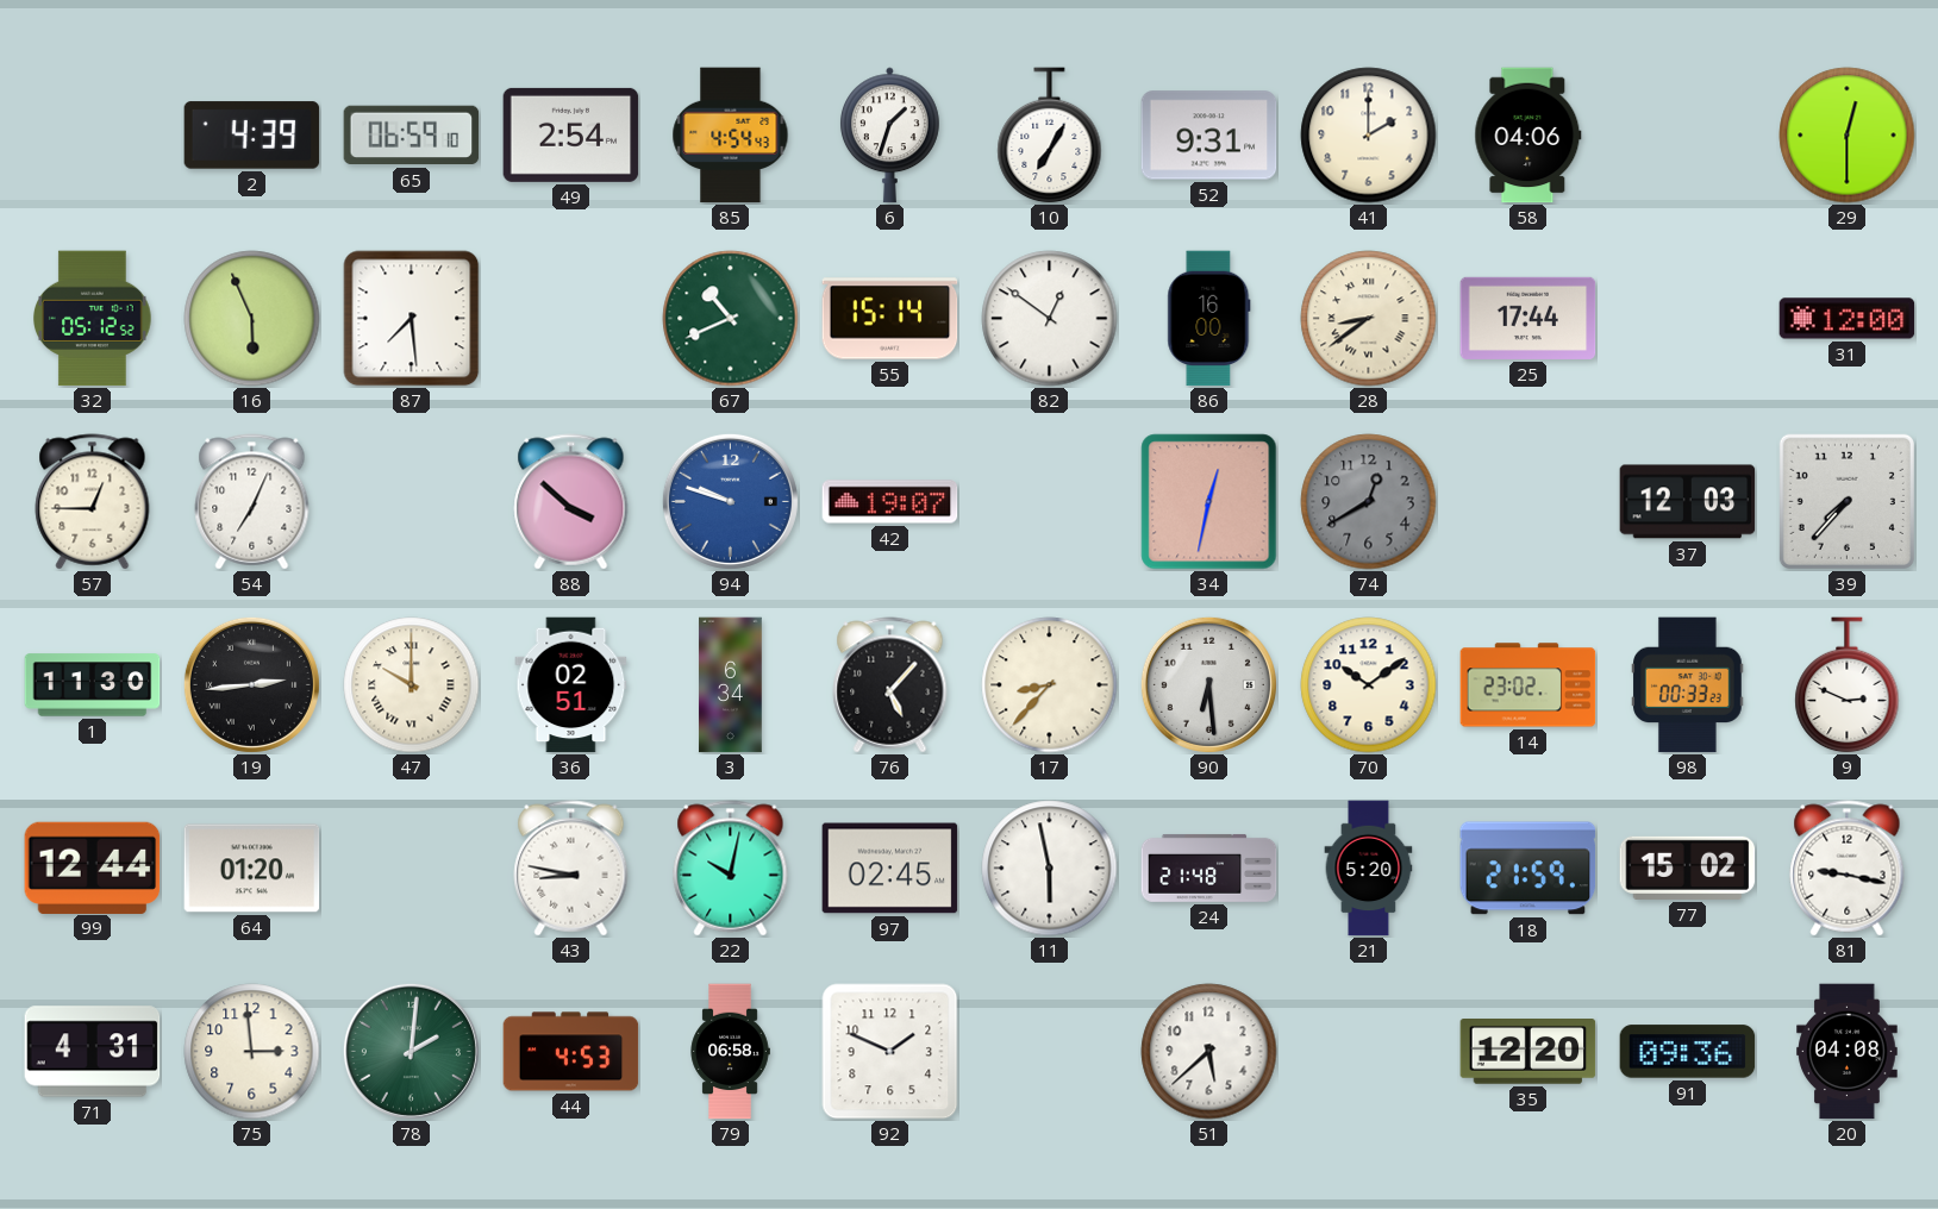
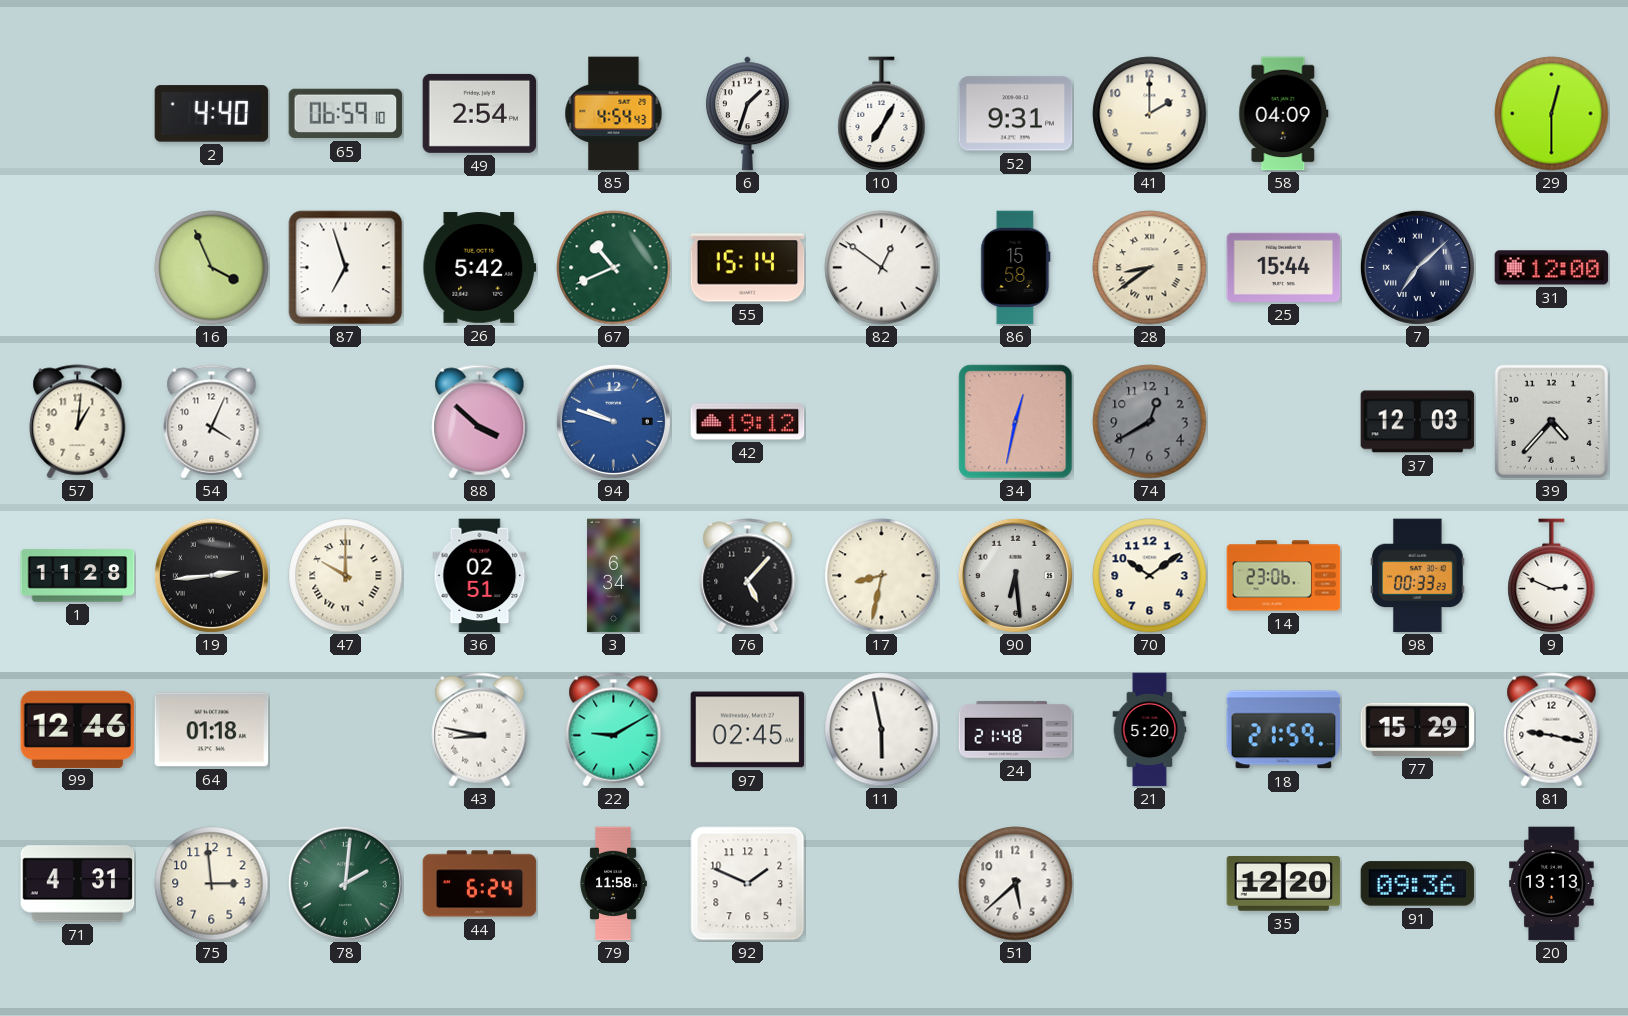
2: 4:39 -> 4:40 (212, 114)
58: 04:06 -> 04:09 (1284, 114)
32: 05:12 -> none (93, 319)
16: 5:56 -> 3:56 (212, 268)
87: 7:29 -> 6:57 (346, 268)
26: none -> 5:42 (480, 268)
86: 16:00 -> 15:58 (1016, 268)
25: 17:44 -> 15:44 (1284, 267)
7: none -> 7:08 (1417, 267)
57: 12:45 -> 1:01 (78, 422)
54: 7:04 -> 4:04 (212, 422)
42: 19:07 -> 19:12 (748, 422)
39: 7:37 -> 4:37 (1551, 421)
1: 11:30 -> 11:28 (78, 576)
17: 8:37 -> 8:32 (882, 576)
14: 23:02 -> 23:06 (1284, 576)
99: 12:44 -> 12:46 (78, 729)
64: 01:20 -> 01:18 (212, 730)
22: 10:02 -> 9:10 (614, 730)
77: 15:02 -> 15:29 (1418, 729)
44: 4:53 -> 6:24 (480, 884)
79: 06:58 -> 11:58 (613, 884)
20: 04:08 -> 13:13 (1552, 884)
